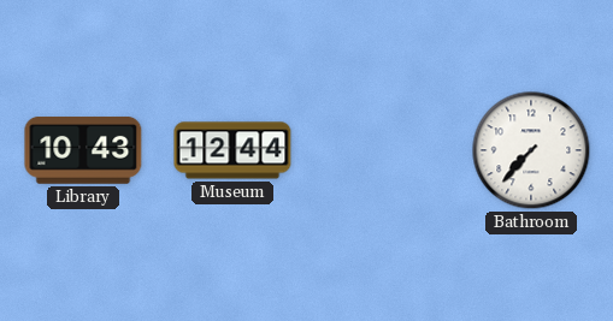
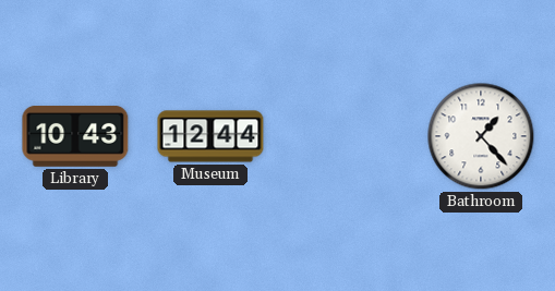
Bathroom: 7:37 -> 1:23 (481, 136)
